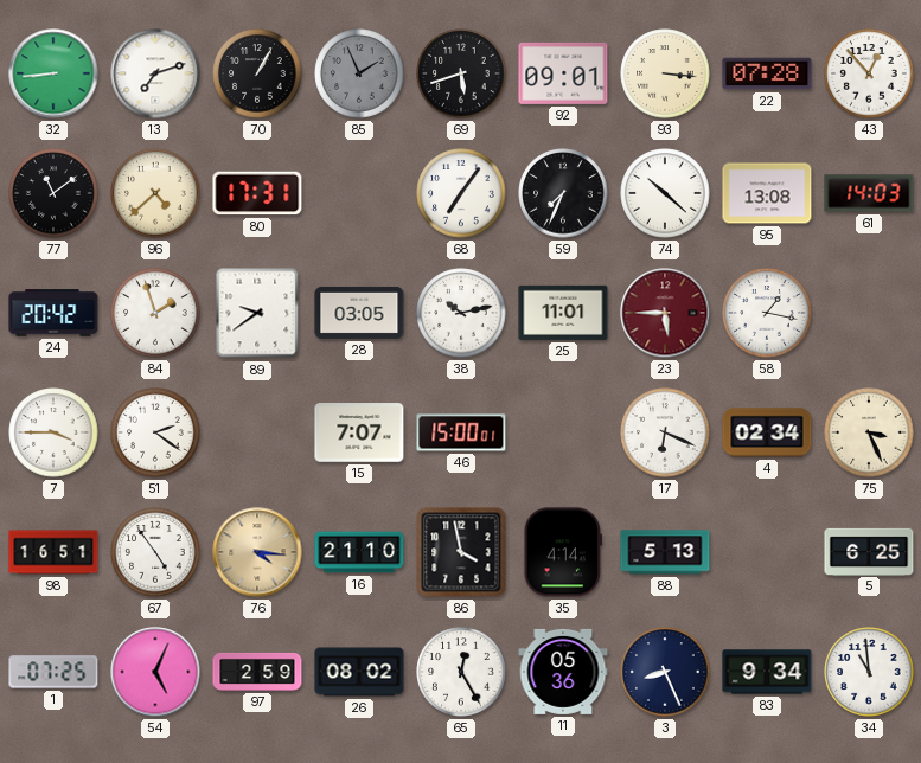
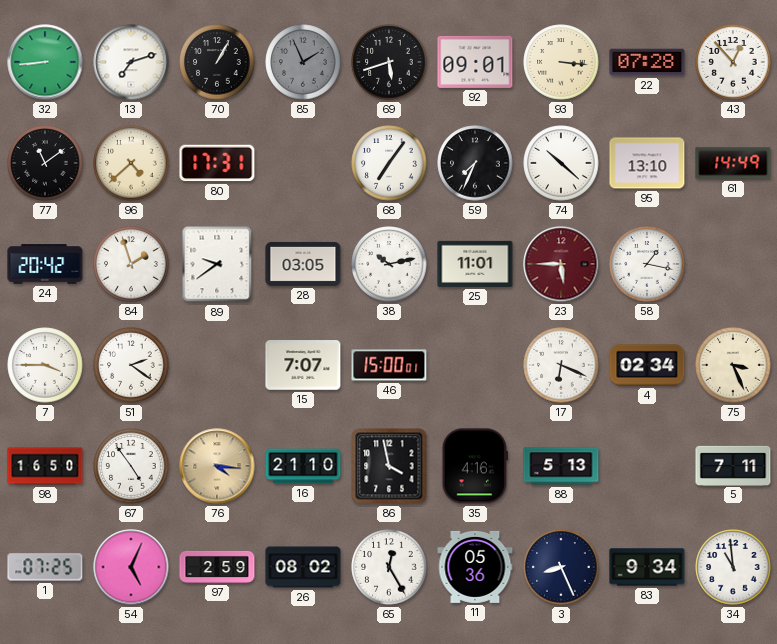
95: 13:08 -> 13:10 (647, 163)
61: 14:03 -> 14:49 (733, 163)
98: 16:51 -> 16:50 (45, 466)
35: 4:14 -> 4:16 (475, 466)
5: 6:25 -> 7:11 (733, 465)
